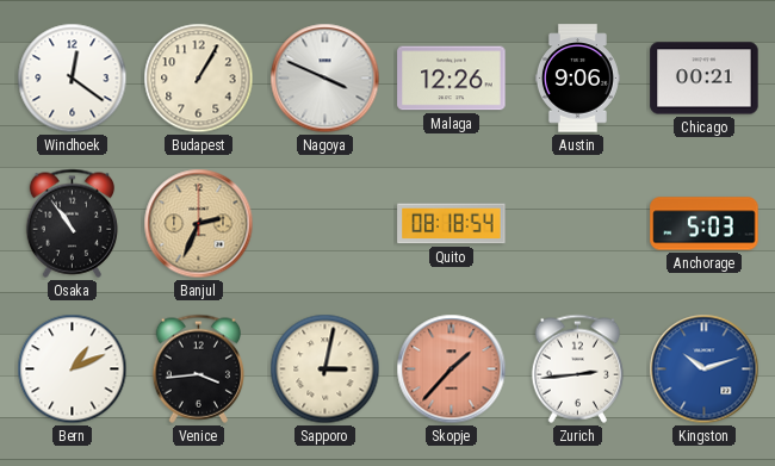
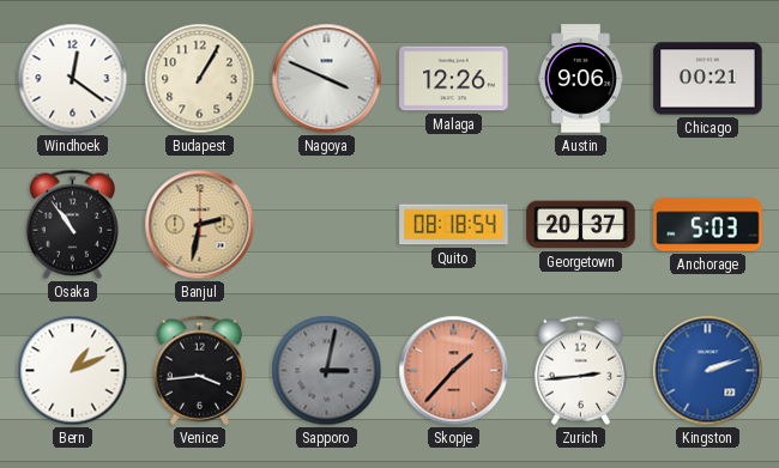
Banjul: 2:34 -> 2:32 (200, 225)
Georgetown: none -> 20:37 (581, 225)
Sapporo dial: cream -> grey (327, 371)
Kingston: 10:12 -> 2:12 (708, 371)
